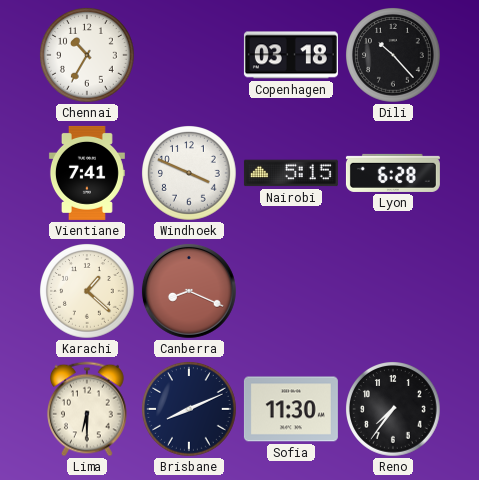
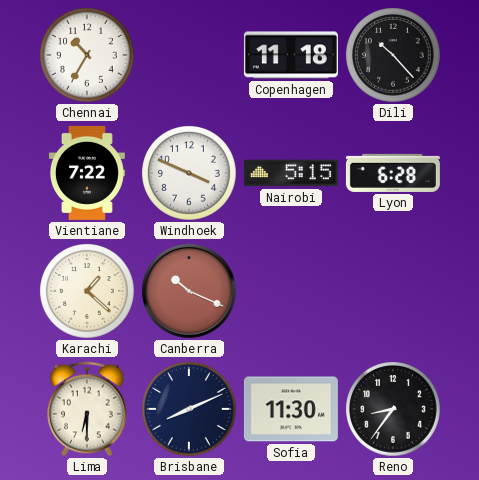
Copenhagen: 03:18 -> 11:18 (291, 55)
Vientiane: 7:41 -> 7:22 (87, 173)
Canberra: 8:19 -> 10:19 (189, 291)
Reno: 7:36 -> 8:36 (394, 410)
